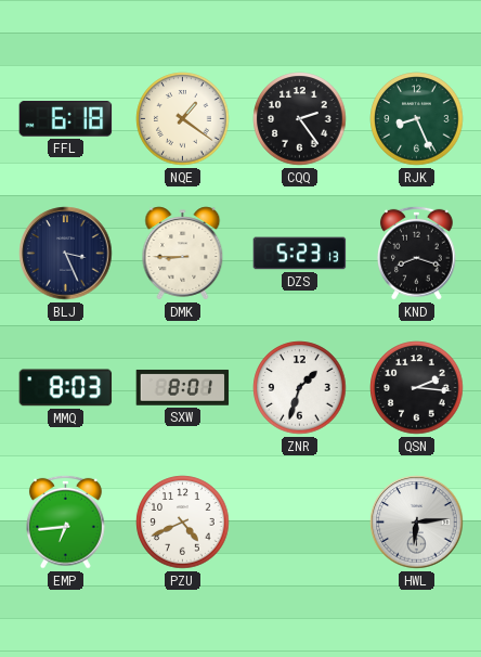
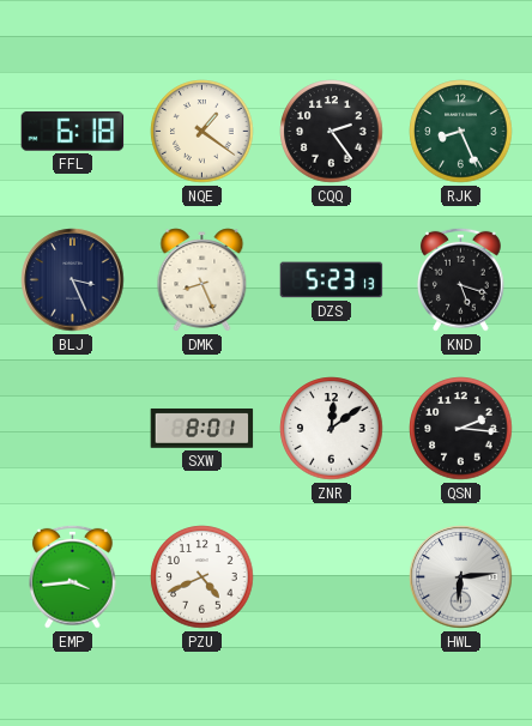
DMK: 8:45 -> 8:26 (202, 280)
KND: 8:18 -> 5:18 (461, 279)
MMQ: 8:03 -> none (66, 388)
ZNR: 1:33 -> 12:09 (332, 429)
EMP: 6:44 -> 3:44 (73, 576)
